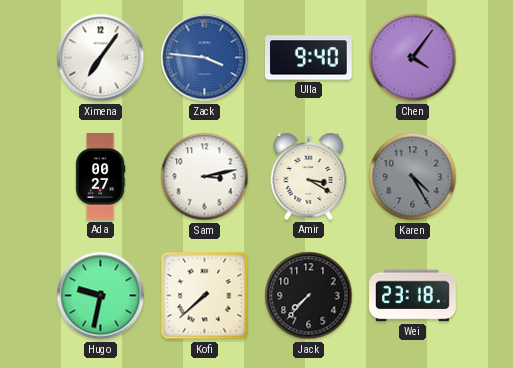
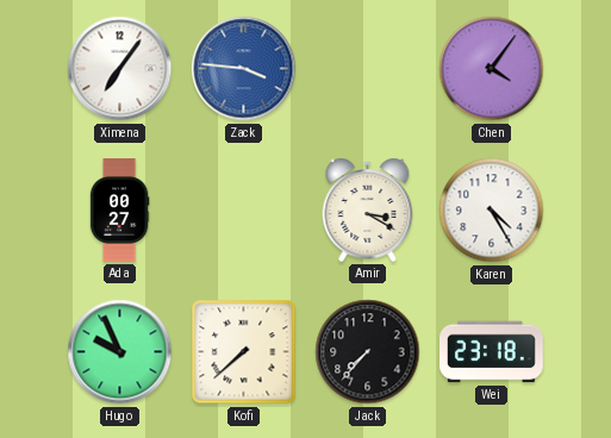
Ulla: 9:40 -> none (309, 58)
Sam: 3:13 -> none (205, 177)
Karen dial: grey -> white (492, 211)
Hugo: 9:32 -> 9:56 (120, 352)
